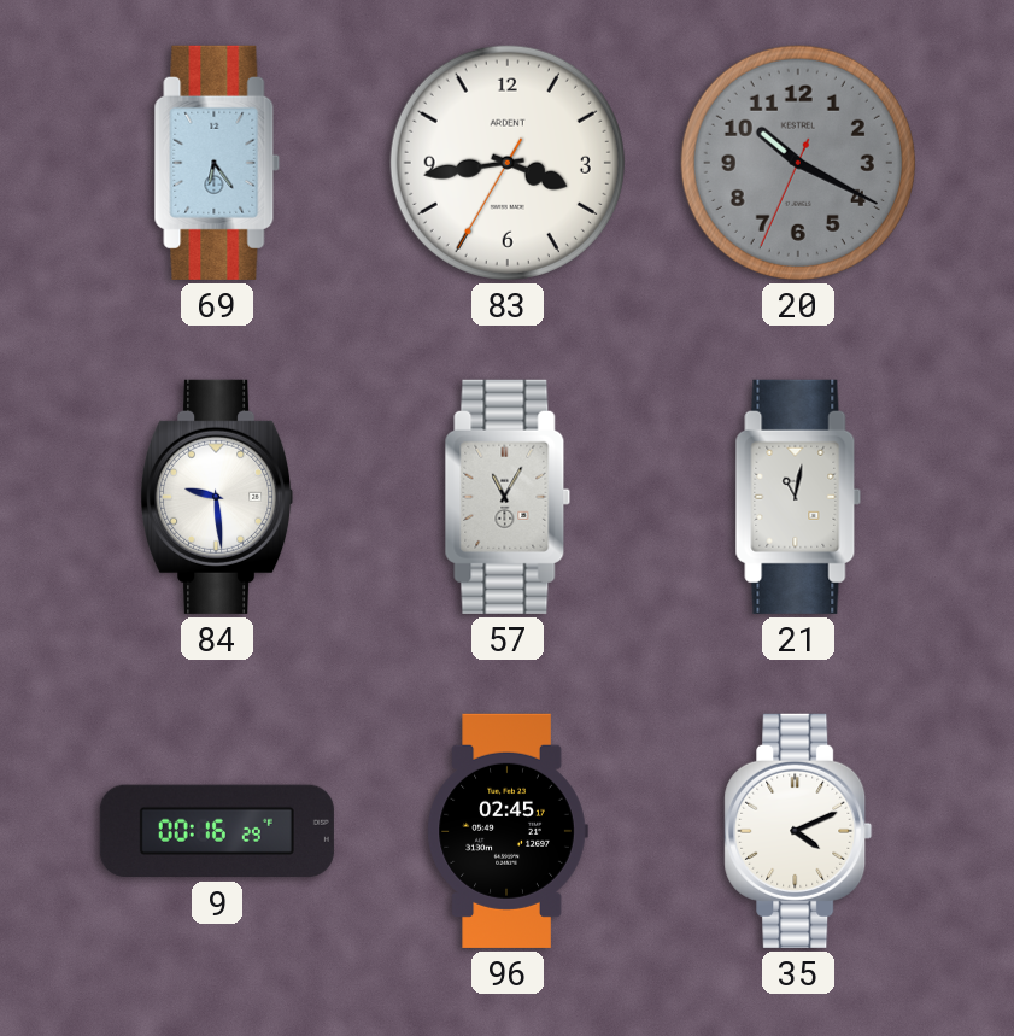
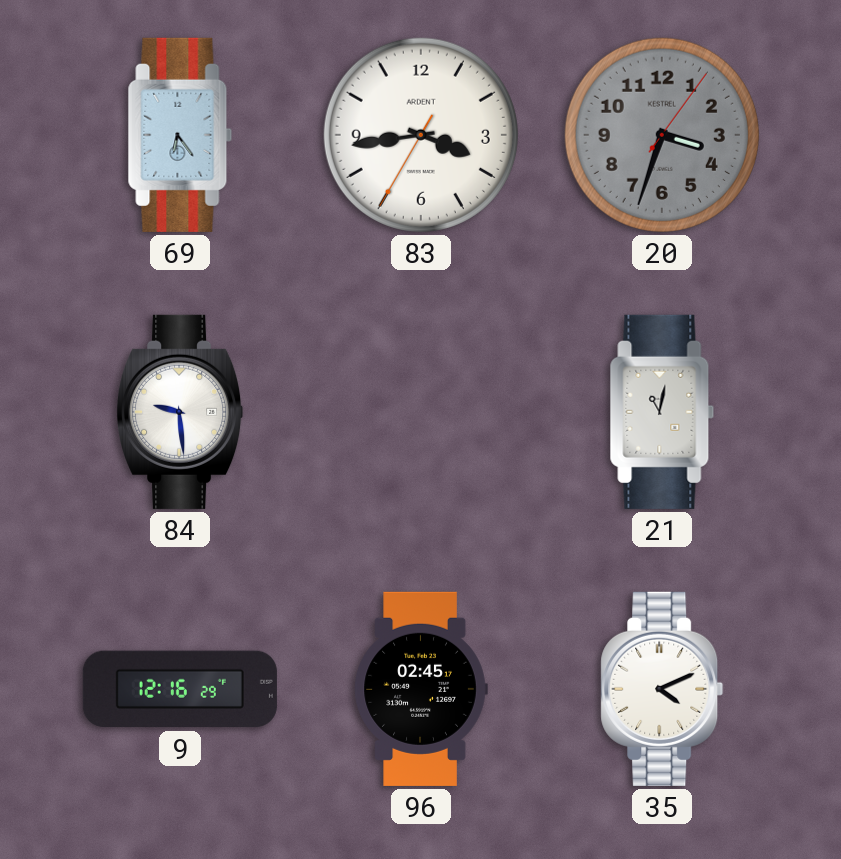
20: 10:19 -> 3:33 (662, 135)
57: 11:05 -> none (508, 497)
9: 00:16 -> 12:16 (180, 689)
